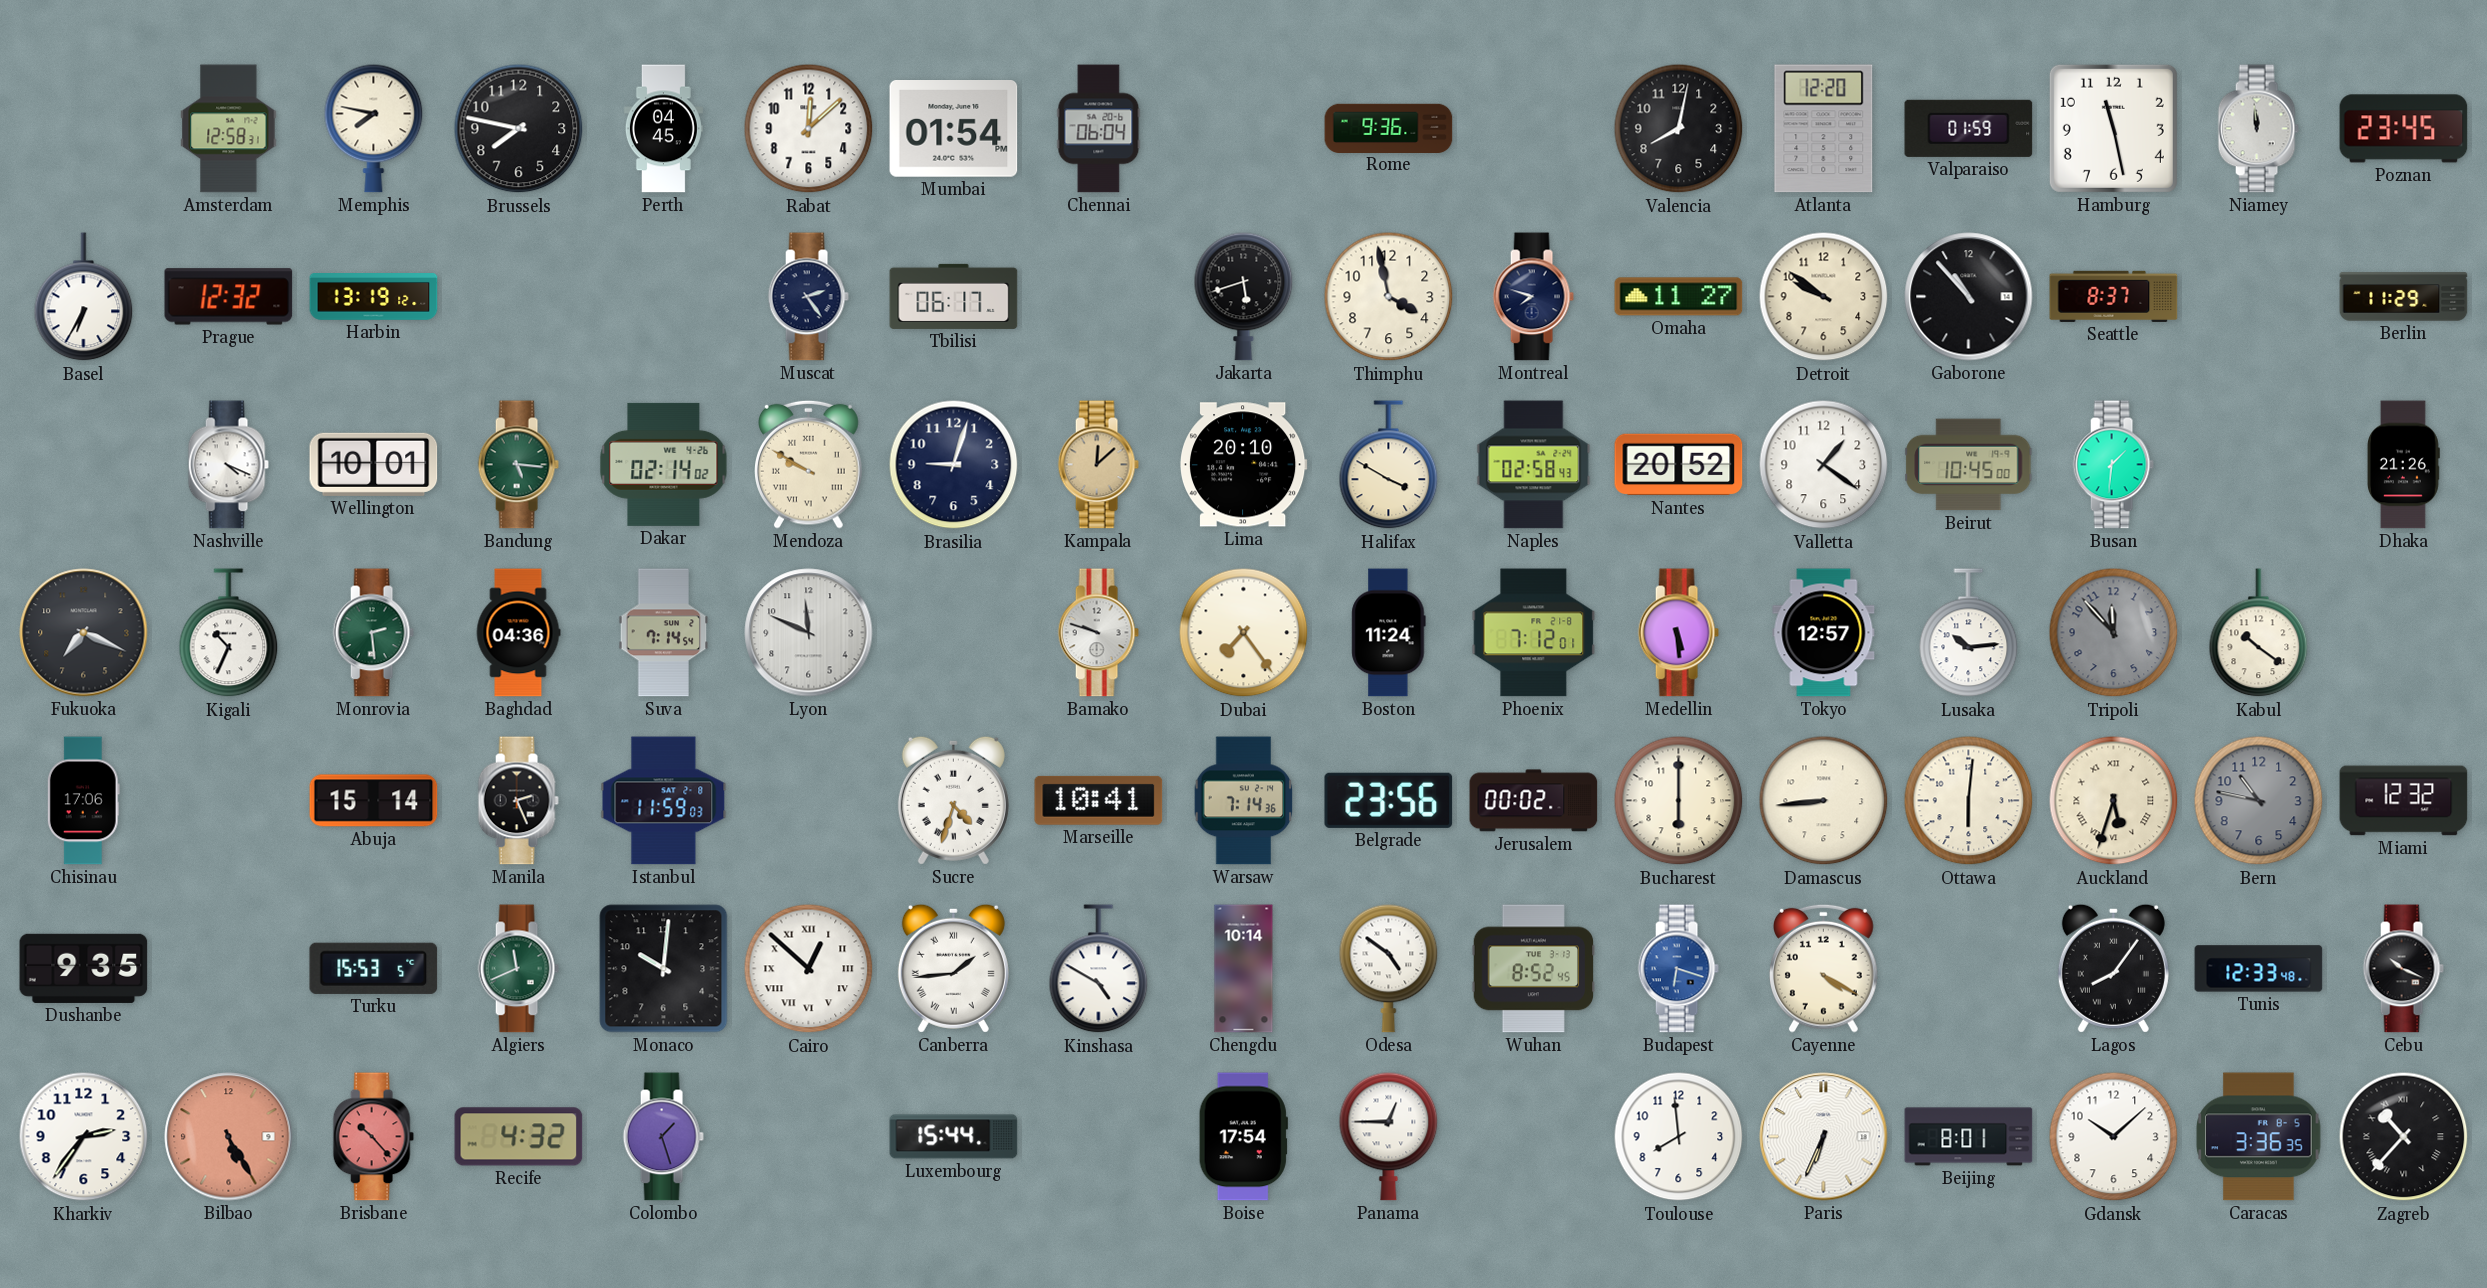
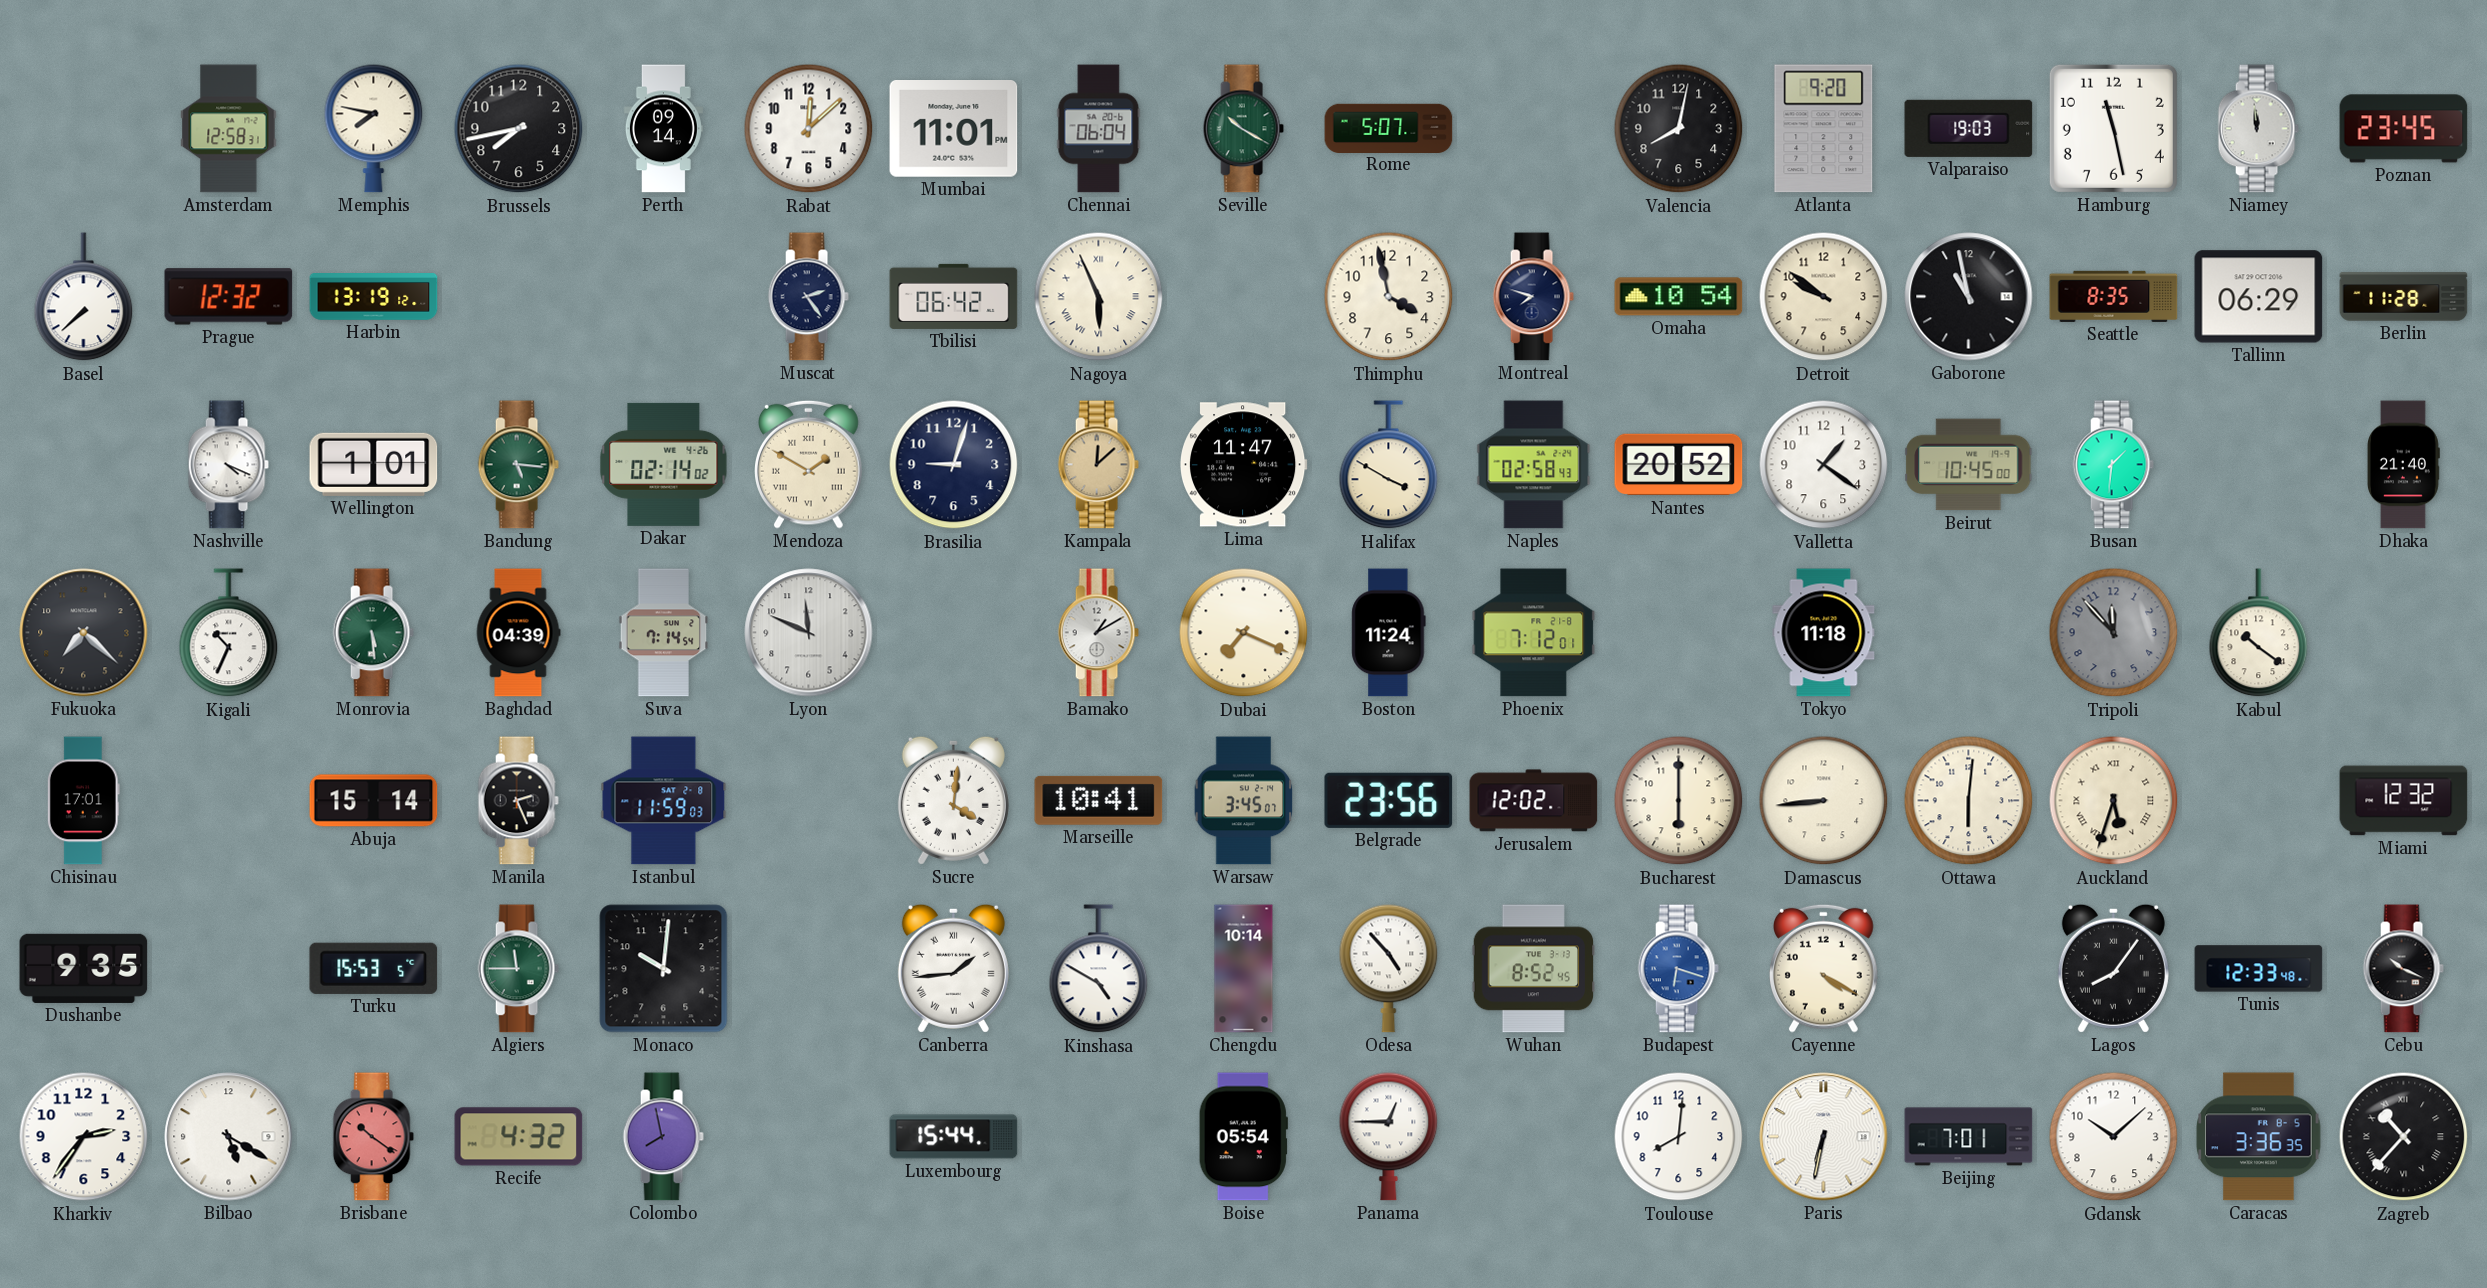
Brussels: 7:47 -> 7:43 (519, 129)
Perth: 04:45 -> 09:14 (663, 129)
Mumbai: 01:54 -> 11:01 (954, 129)
Seville: none -> 10:20 (1243, 129)
Rome: 9:36 -> 5:07 (1389, 128)
Atlanta: 12:20 -> 9:20 (1824, 129)
Valparaiso: 01:59 -> 19:03 (1969, 128)
Basel: 6:35 -> 7:38 (84, 297)
Tbilisi: 06:17 -> 06:42 (954, 296)
Nagoya: none -> 5:56 (1099, 297)
Jakarta: 5:42 -> none (1244, 296)
Omaha: 11:27 -> 10:54 (1679, 297)
Gaborone: 10:53 -> 10:58 (1969, 297)
Seattle: 8:37 -> 8:35 (2114, 296)
Tallinn: none -> 06:29 (2259, 297)
Berlin: 11:29 -> 11:28 (2404, 297)
Wellington: 10:01 -> 1:01 (374, 464)
Mendoza: 9:50 -> 1:50 (809, 464)
Lima: 20:10 -> 11:47 (1243, 465)
Dhaka: 21:26 -> 21:40 (2403, 465)
Fukuoka: 7:19 -> 7:22 (84, 633)
Monrovia: 2:29 -> 5:29 (373, 633)
Baghdad: 04:36 -> 04:39 (518, 633)
Bamako: 9:48 -> 1:10 (1098, 633)
Dubai: 7:24 -> 7:19 (1244, 633)
Medellin: 5:29 -> none (1678, 633)
Tokyo: 12:57 -> 11:18 (1824, 633)
Lusaka: 10:14 -> none (1969, 633)
Chisinau: 17:06 -> 17:01 (83, 801)
Sucre: 4:33 -> 4:01 (953, 800)
Warsaw: 7:14 -> 3:45 (1244, 801)
Jerusalem: 00:02 -> 12:02 (1534, 801)
Bern: 10:47 -> none (2259, 801)
Algiers: 11:41 -> 11:45 (518, 969)
Cairo: 12:52 -> none (809, 969)
Odesa: 4:51 -> 4:53 (1389, 968)
Bilbao: 5:25 -> 5:20 (229, 1137)
Bilbao dial: salmon -> white (229, 1137)
Brisbane: 10:23 -> 10:21 (373, 1137)
Colombo: 1:27 -> 7:58 (663, 1137)
Boise: 17:54 -> 05:54 (1243, 1137)
Toulouse: 7:59 -> 8:01 (1679, 1137)
Paris: 6:34 -> 6:32 (1824, 1137)
Beijing: 8:01 -> 7:01 (1969, 1137)
